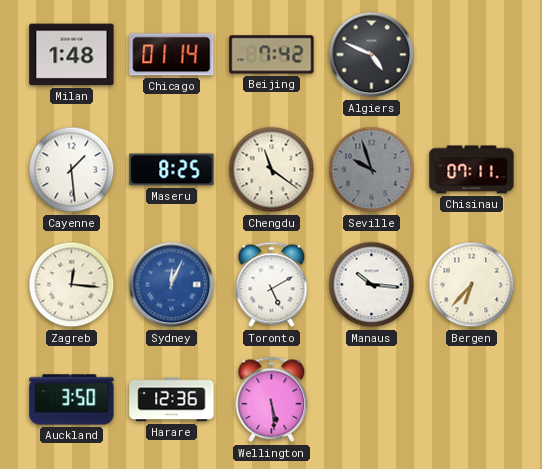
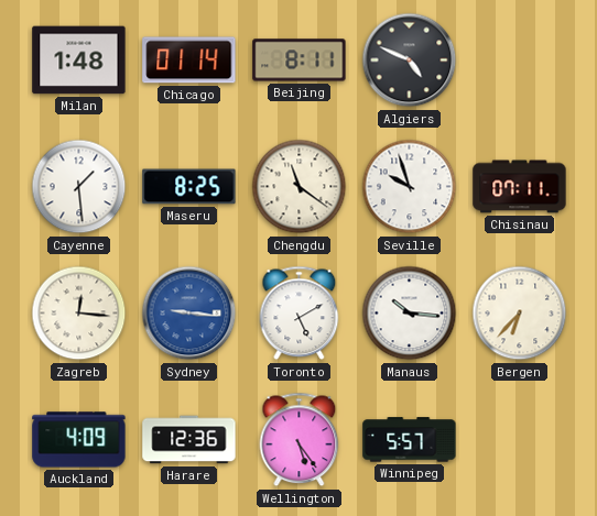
Beijing: 7:42 -> 8:11 (300, 61)
Seville dial: grey -> white (410, 187)
Sydney: 12:04 -> 9:16 (189, 314)
Auckland: 3:50 -> 4:09 (79, 440)
Wellington: 5:29 -> 5:24 (300, 440)
Winnipeg: none -> 5:57 (410, 440)
